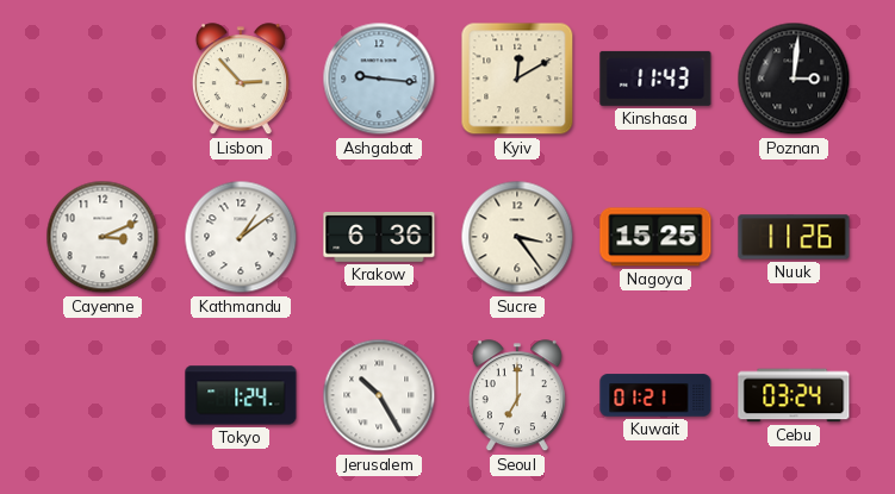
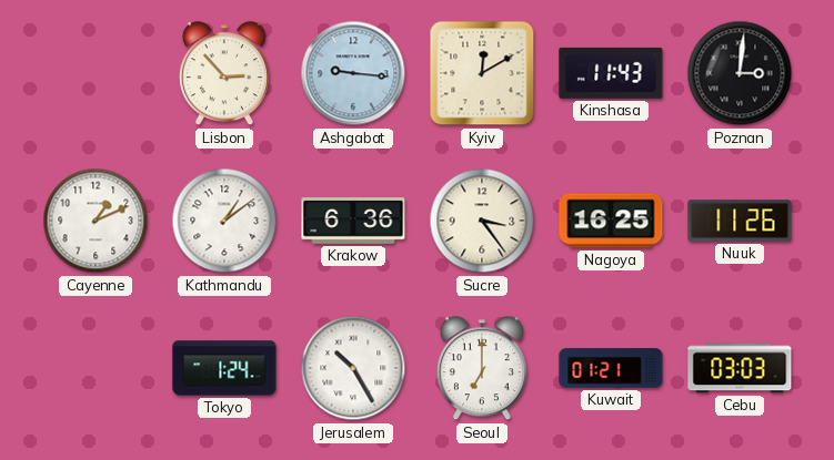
Cayenne: 3:11 -> 1:11 (96, 221)
Nagoya: 15:25 -> 16:25 (611, 221)
Cebu: 03:24 -> 03:03 (740, 368)
